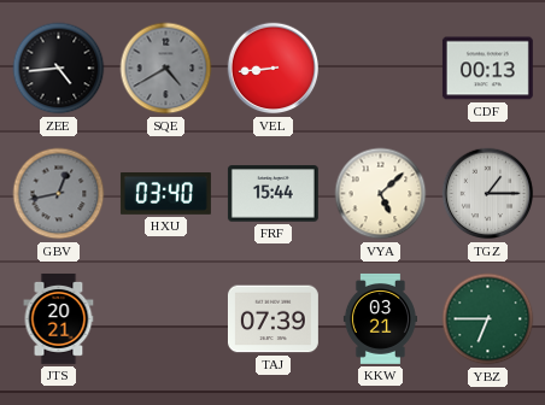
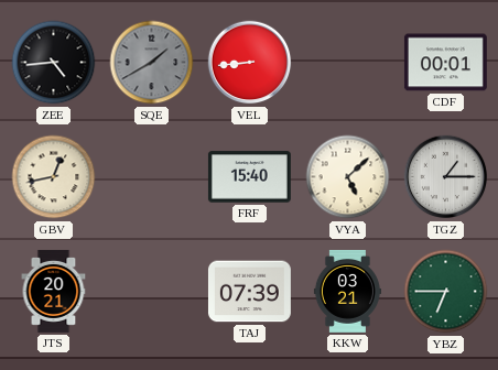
SQE: 4:40 -> 1:40 (152, 63)
CDF: 00:13 -> 00:01 (445, 63)
GBV dial: grey -> cream (54, 177)
HXU: 03:40 -> none (165, 194)
FRF: 15:44 -> 15:40 (249, 177)
